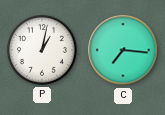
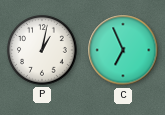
C: 7:16 -> 6:56 (123, 50)
